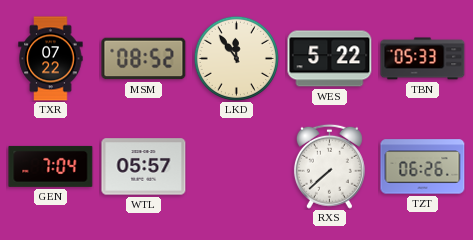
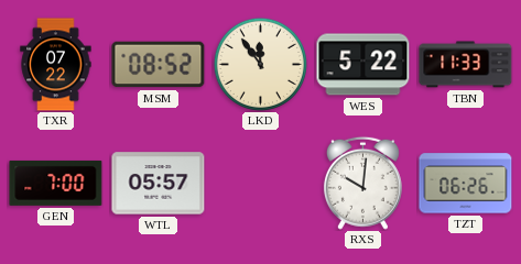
TBN: 05:33 -> 11:33 (466, 65)
GEN: 7:04 -> 7:00 (56, 183)
RXS: 7:38 -> 10:01 (362, 183)
